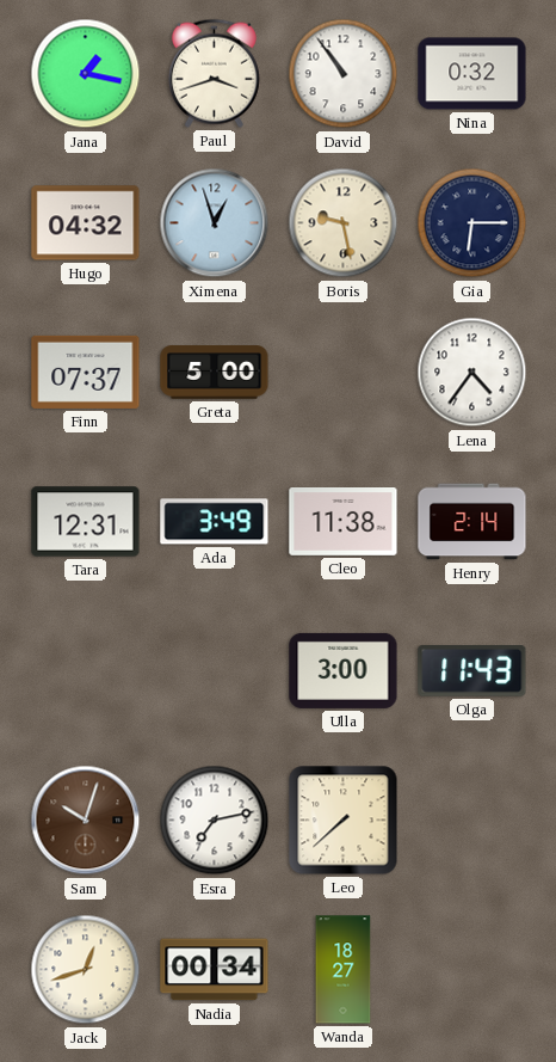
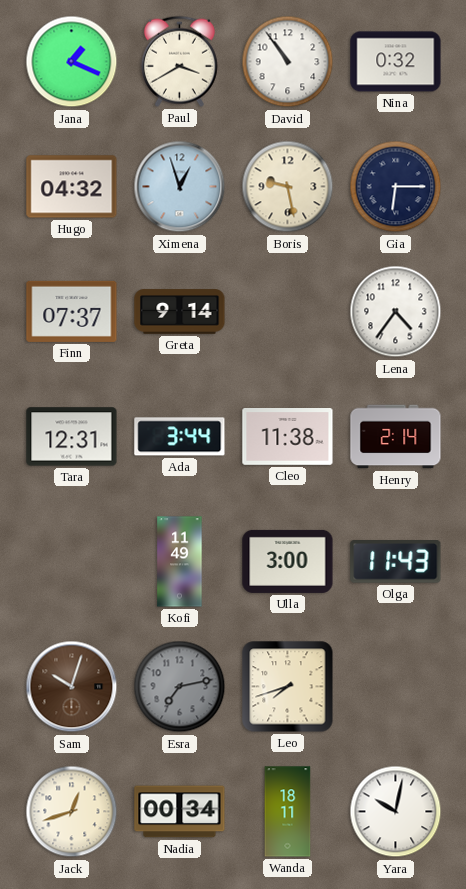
Jana: 1:17 -> 1:19 (72, 62)
Paul: 3:42 -> 3:40 (179, 61)
Greta: 5:00 -> 9:14 (180, 312)
Ada: 3:49 -> 3:44 (180, 437)
Kofi: none -> 11:49 (180, 562)
Esra dial: white -> grey (180, 687)
Leo: 7:38 -> 7:42 (288, 687)
Wanda: 18:27 -> 18:11 (288, 812)
Yara: none -> 10:02 (396, 812)
